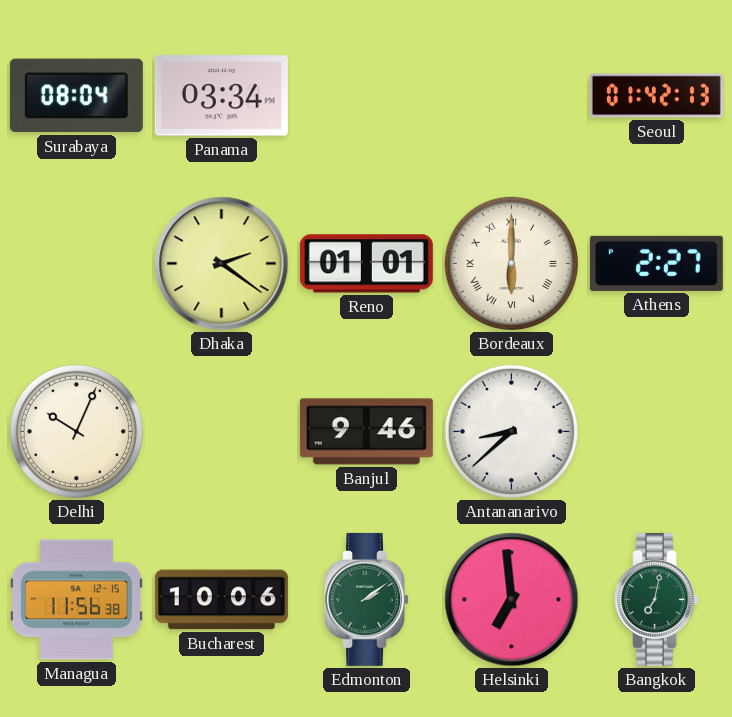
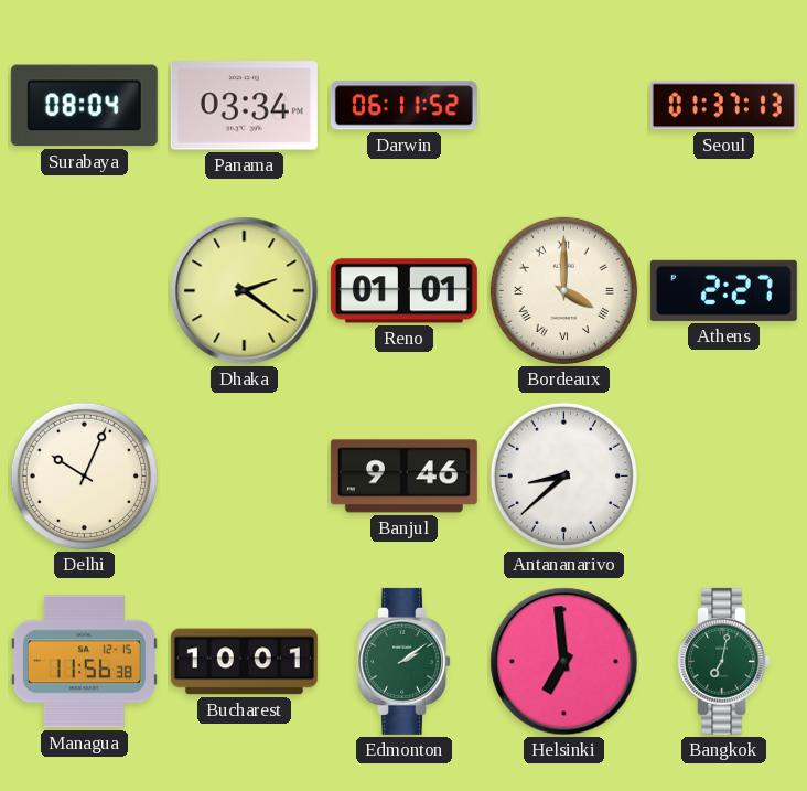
Darwin: none -> 06:11 (403, 106)
Seoul: 01:42 -> 01:37 (723, 106)
Bordeaux: 6:00 -> 4:00 (563, 290)
Bucharest: 10:06 -> 10:01 (244, 662)
